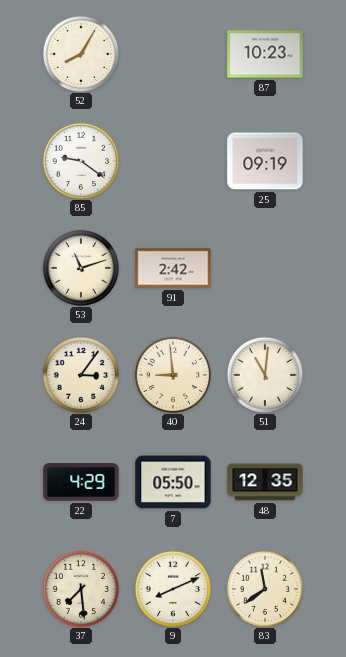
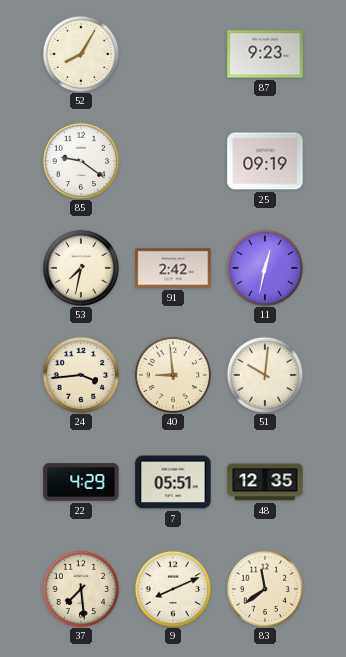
87: 10:23 -> 9:23 (265, 54)
53: 11:12 -> 7:32 (80, 267)
11: none -> 12:32 (264, 267)
24: 3:06 -> 3:44 (80, 374)
51: 11:01 -> 10:01 (264, 374)
7: 05:50 -> 05:51 (173, 482)
